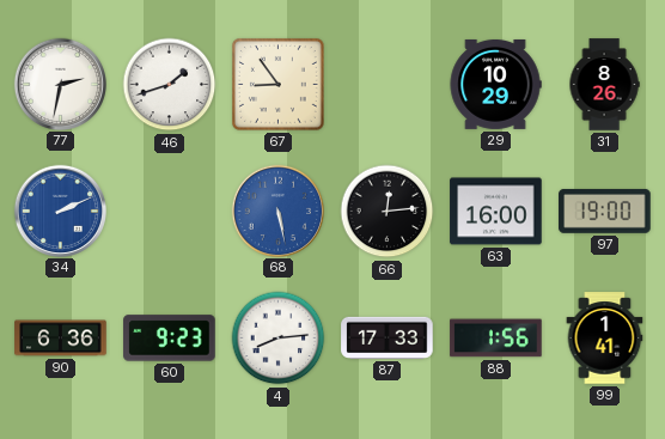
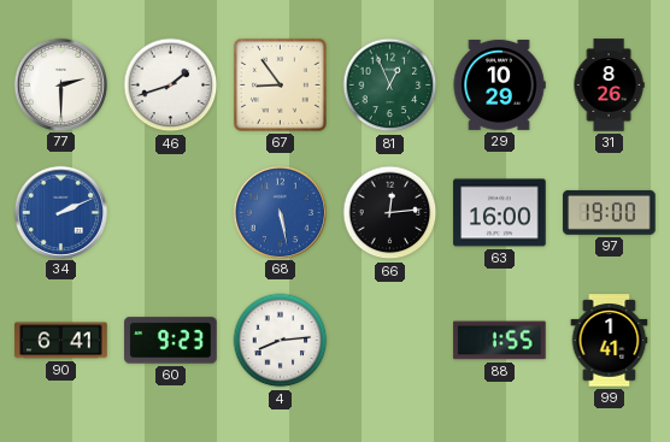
77: 2:32 -> 2:30 (60, 84)
81: none -> 12:56 (390, 86)
90: 6:36 -> 6:41 (61, 341)
87: 17:33 -> none (388, 337)
88: 1:56 -> 1:55 (500, 341)
